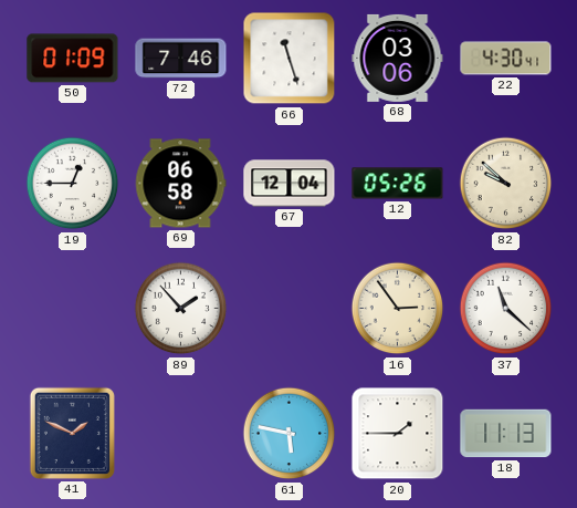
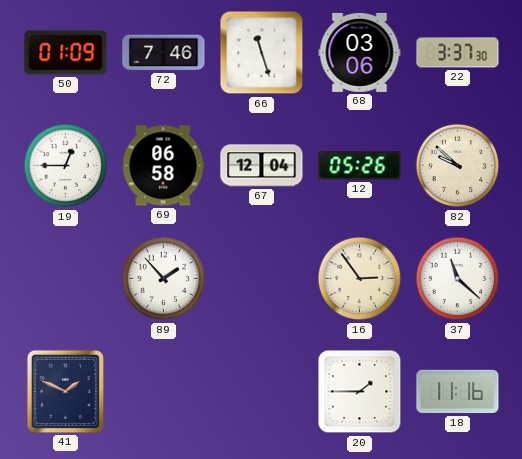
22: 4:30 -> 3:37 (458, 53)
61: 5:47 -> none (290, 434)
18: 11:13 -> 11:16 (458, 392)
